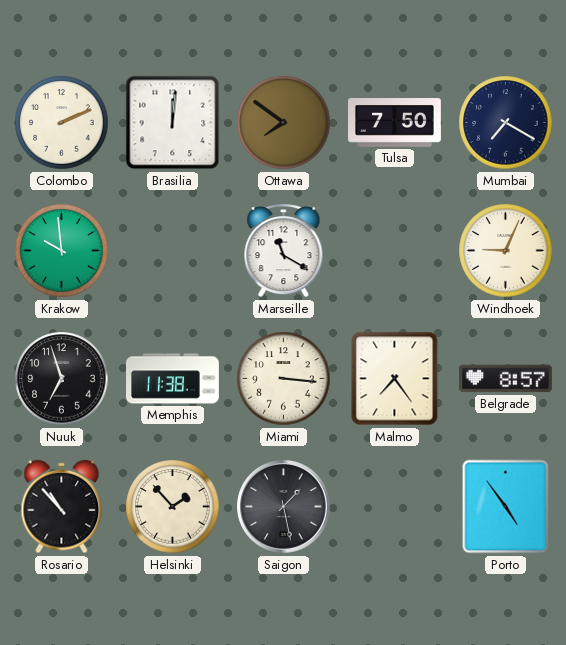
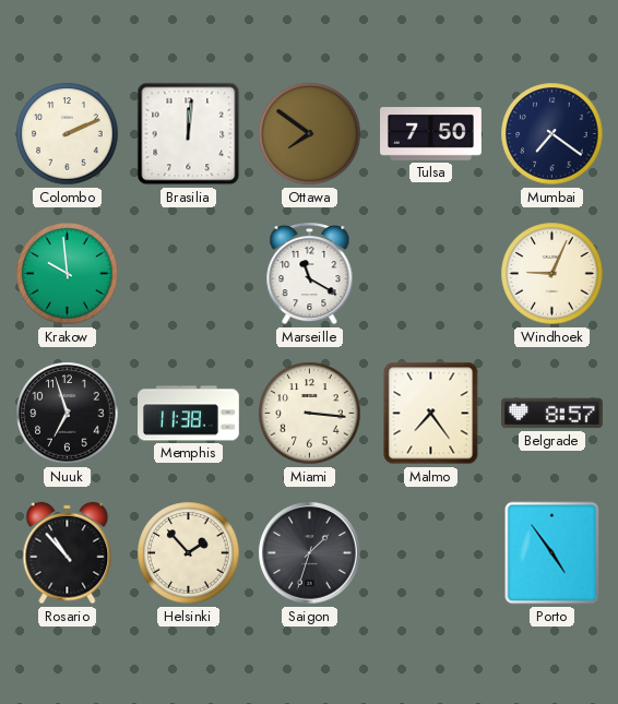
Mumbai: 7:20 -> 7:21 (552, 134)
Saigon: 1:28 -> 1:33 (310, 553)
